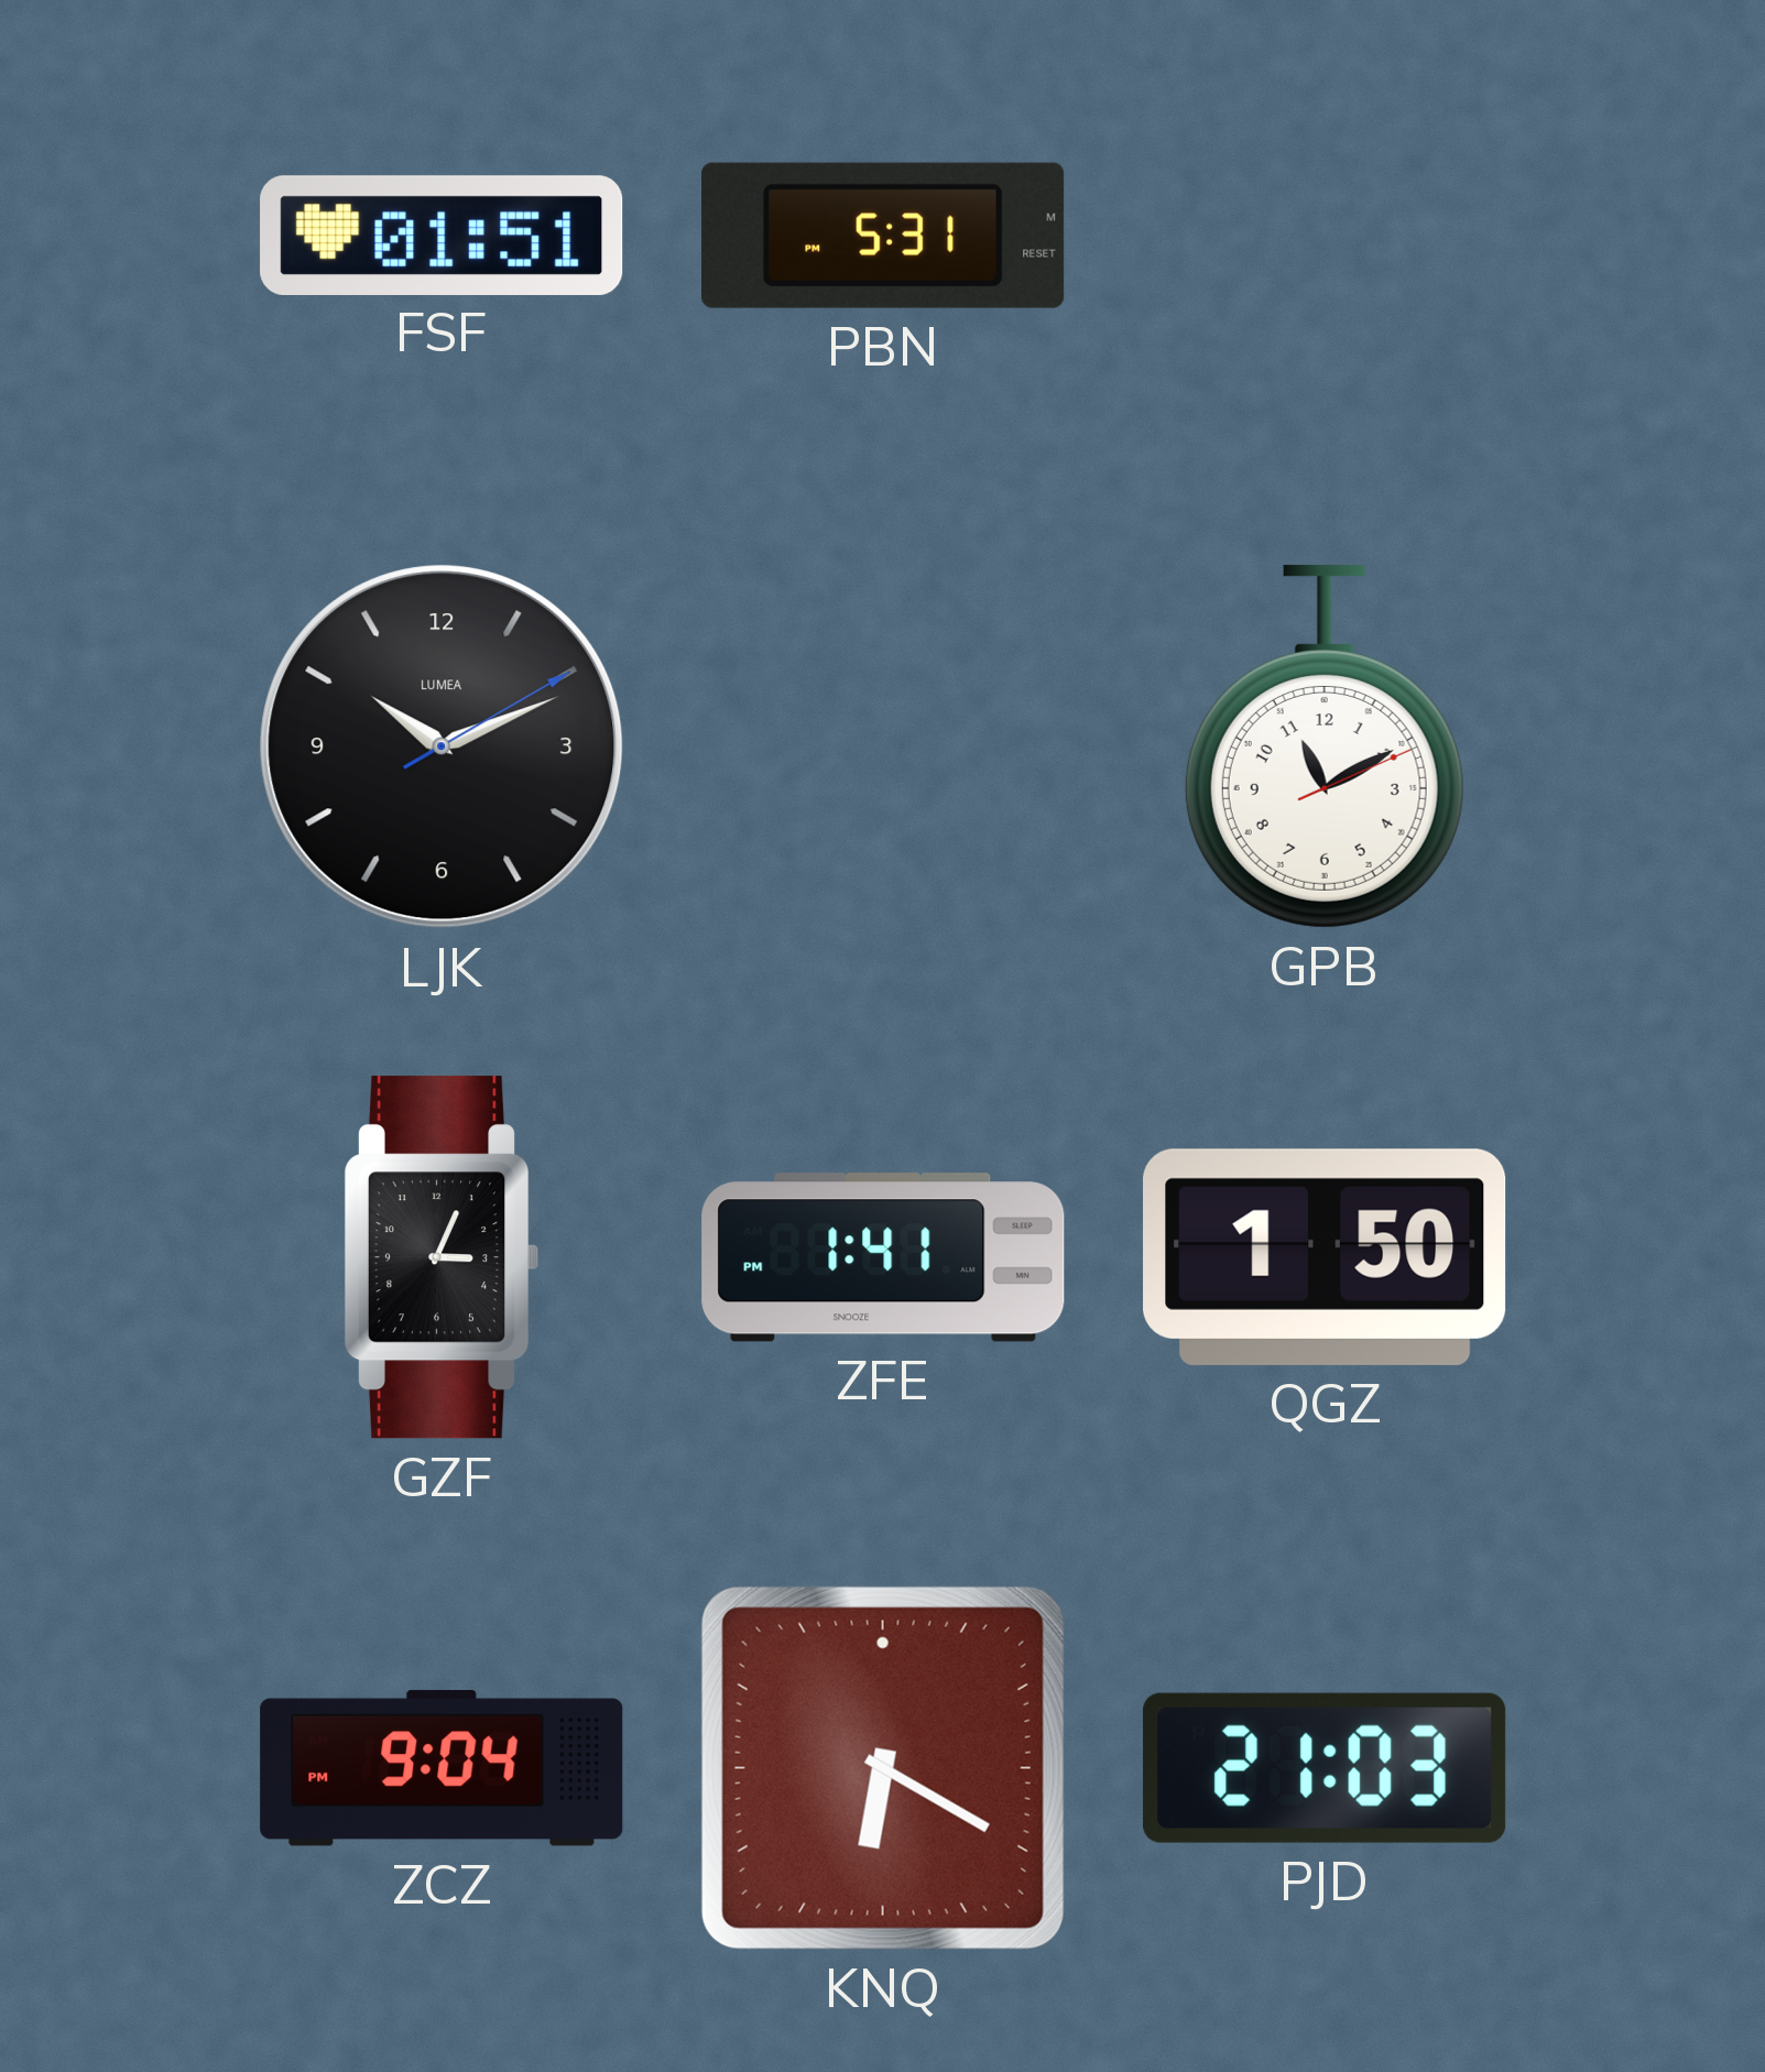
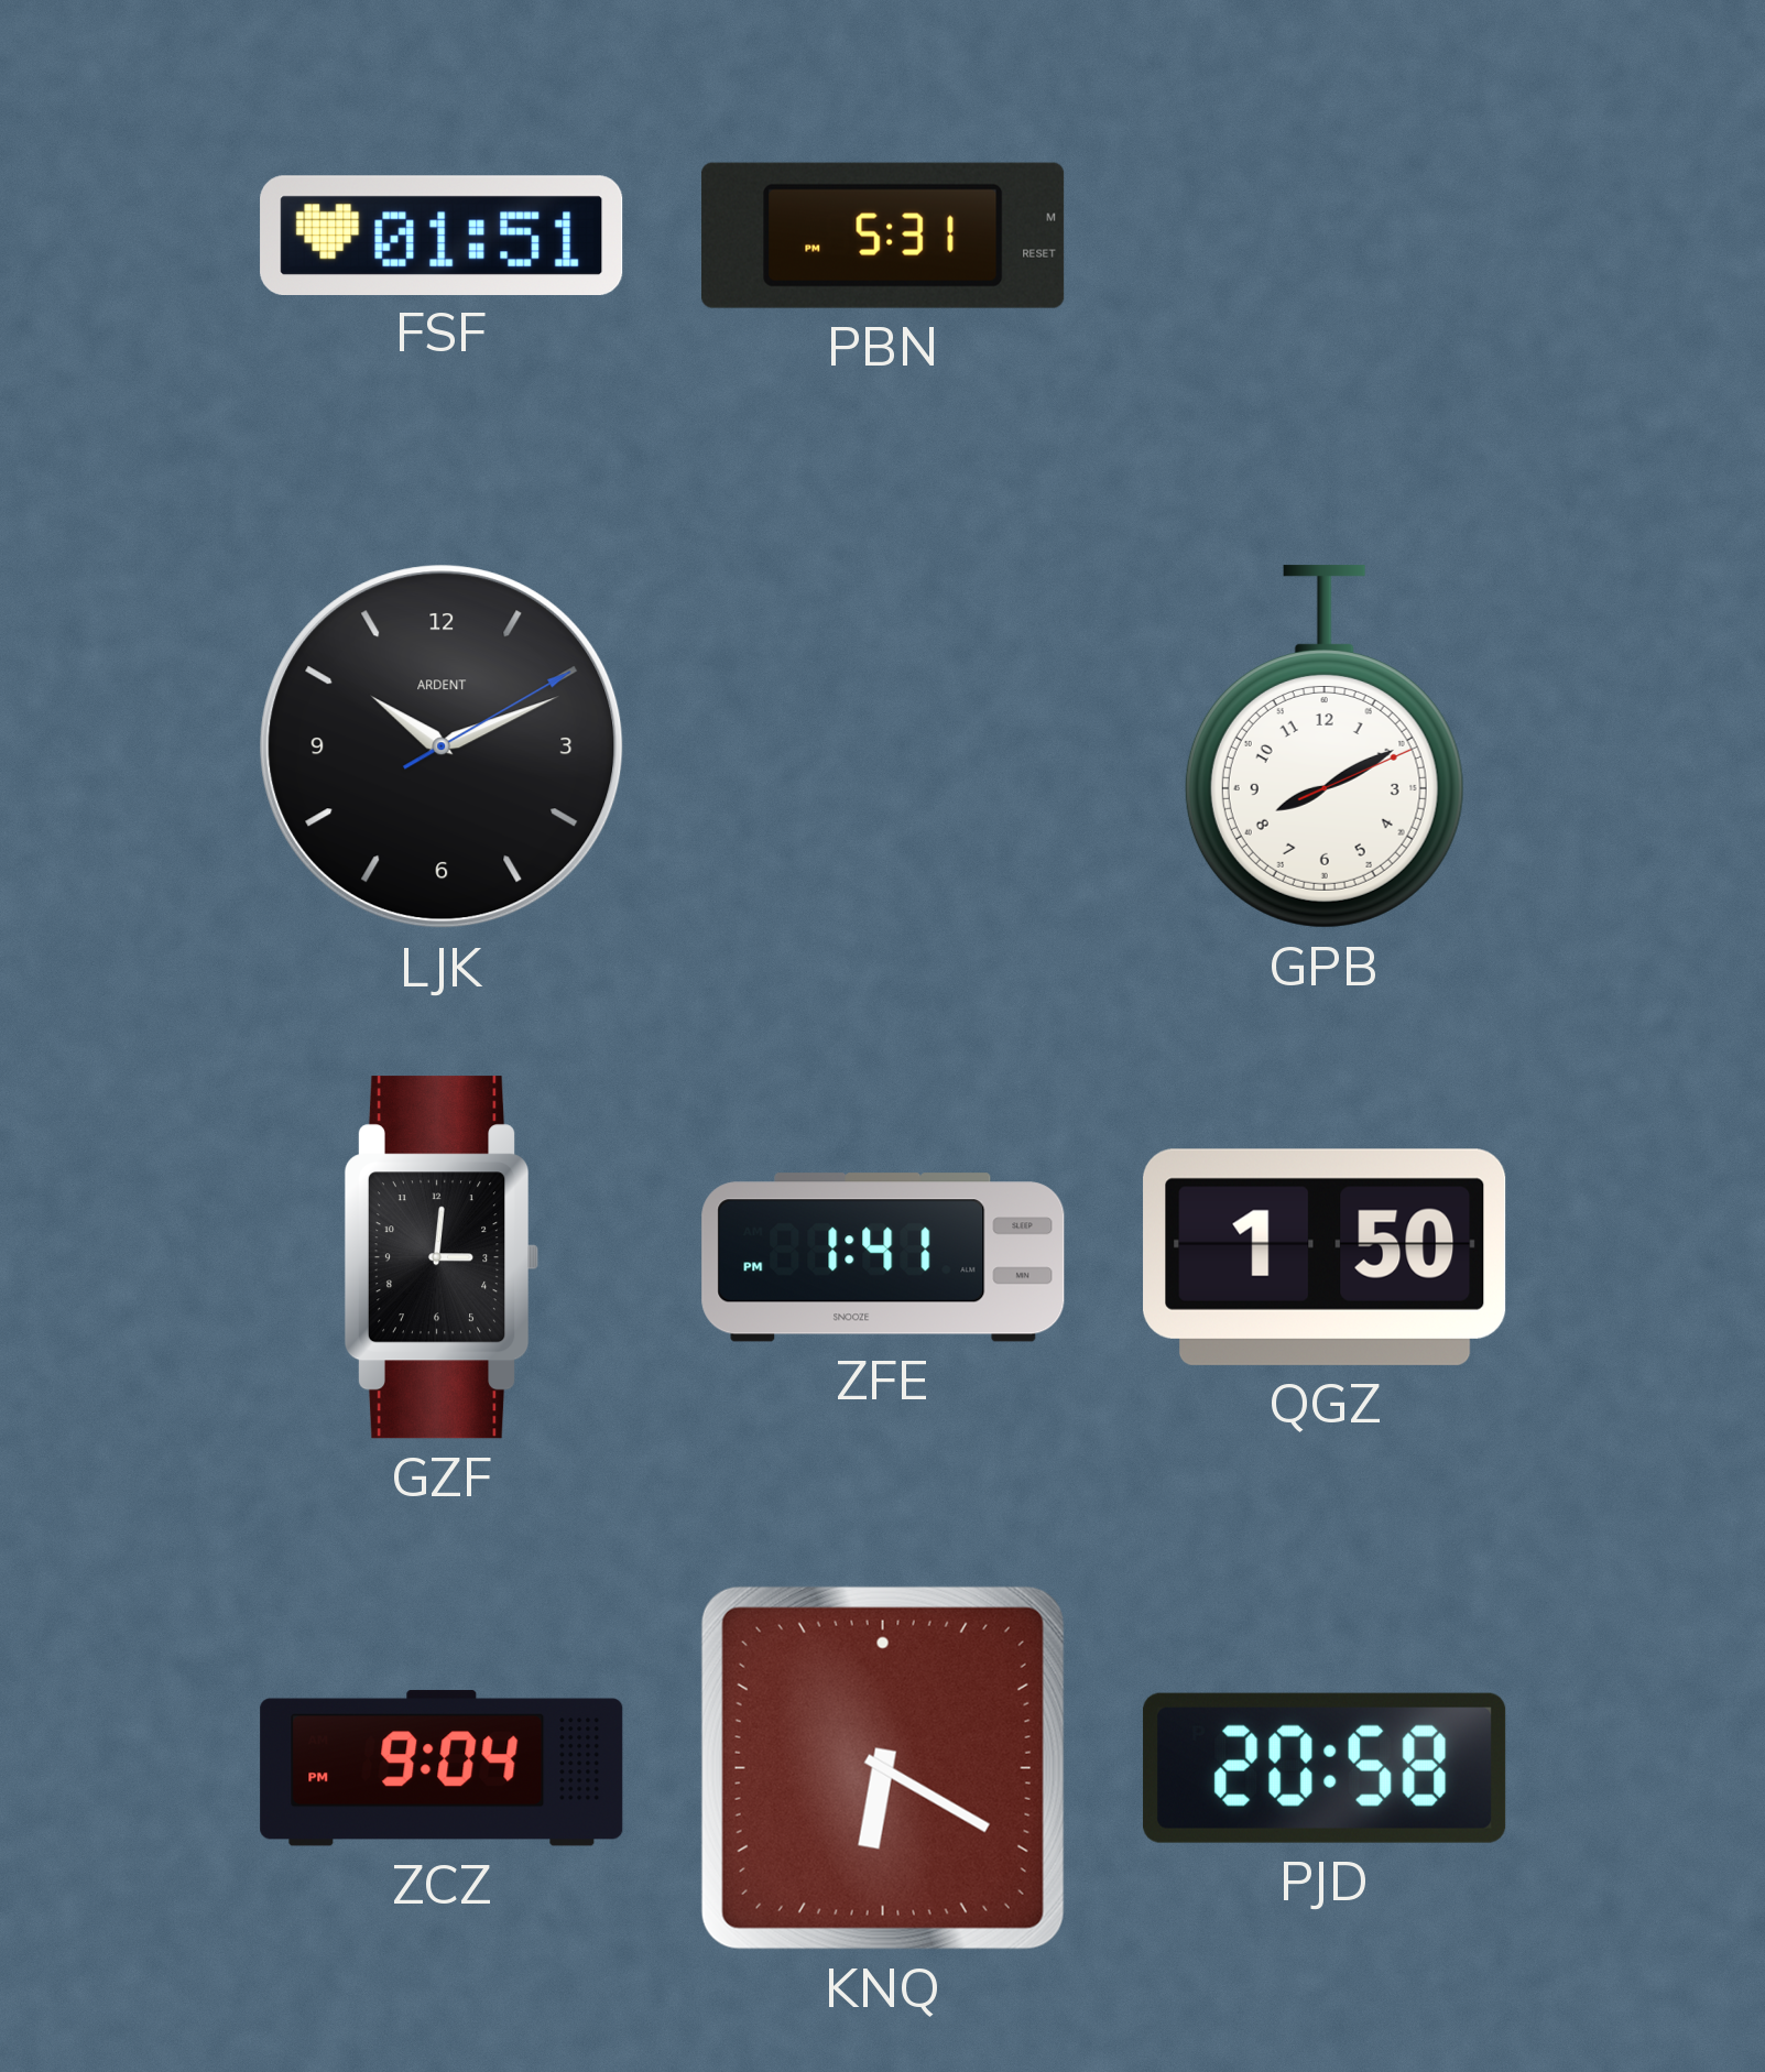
LJK brand: LUMEA -> ARDENT (442, 746)
GPB: 11:10 -> 8:10 (1325, 746)
GZF: 3:04 -> 3:01 (442, 1257)
PJD: 21:03 -> 20:58 (1325, 1768)
